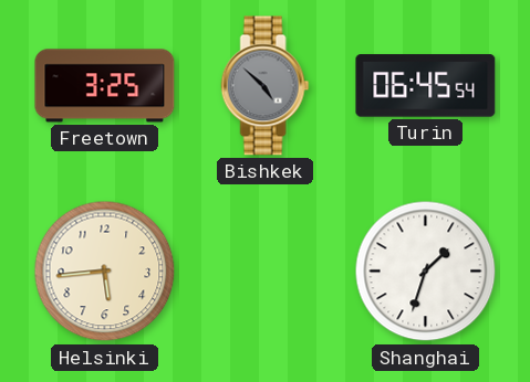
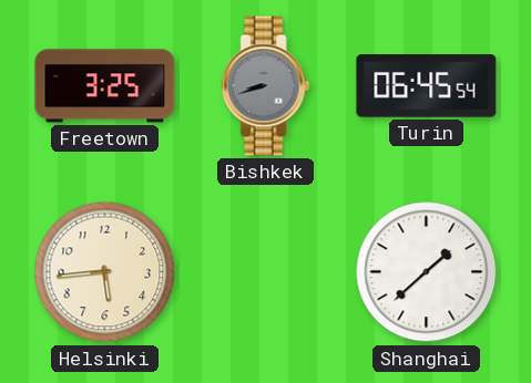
Bishkek: 4:52 -> 8:42 (266, 86)
Shanghai: 1:33 -> 1:38 (427, 272)
